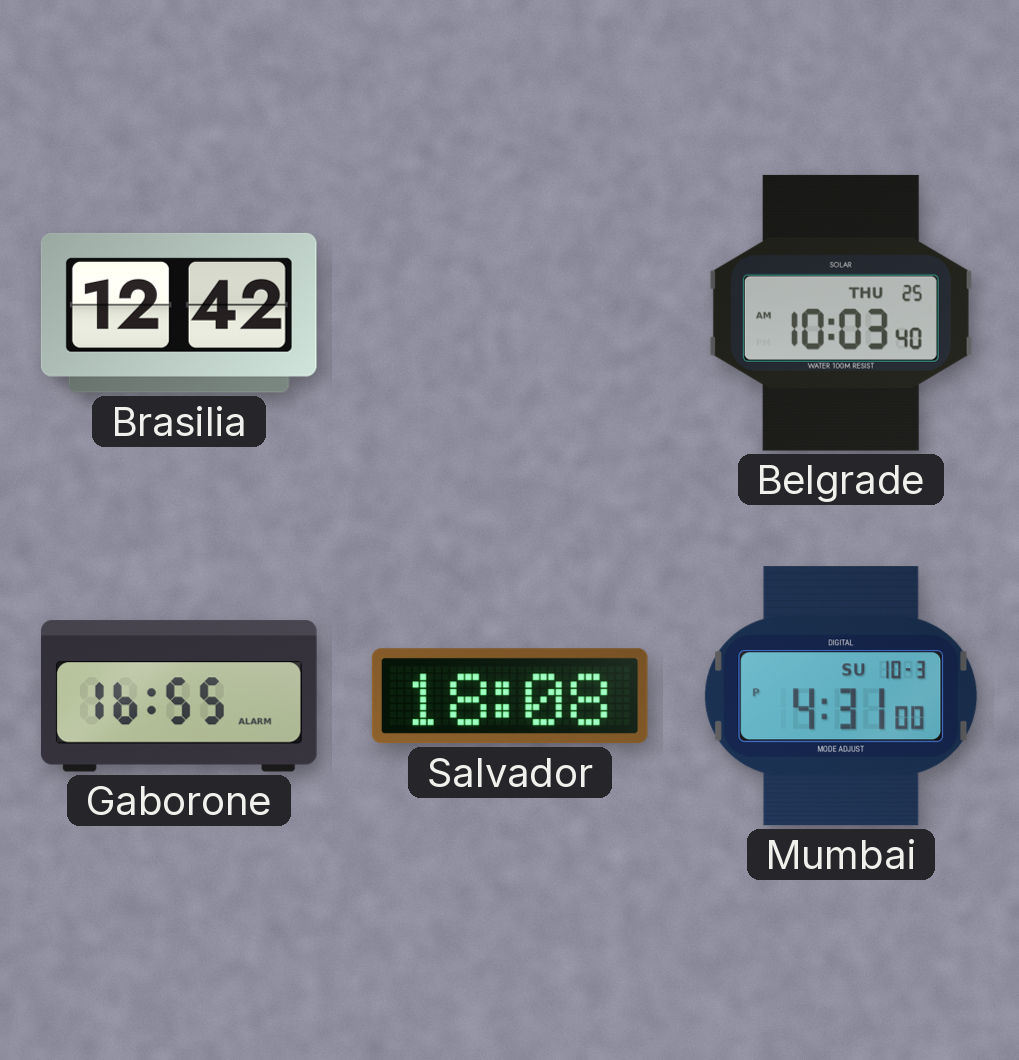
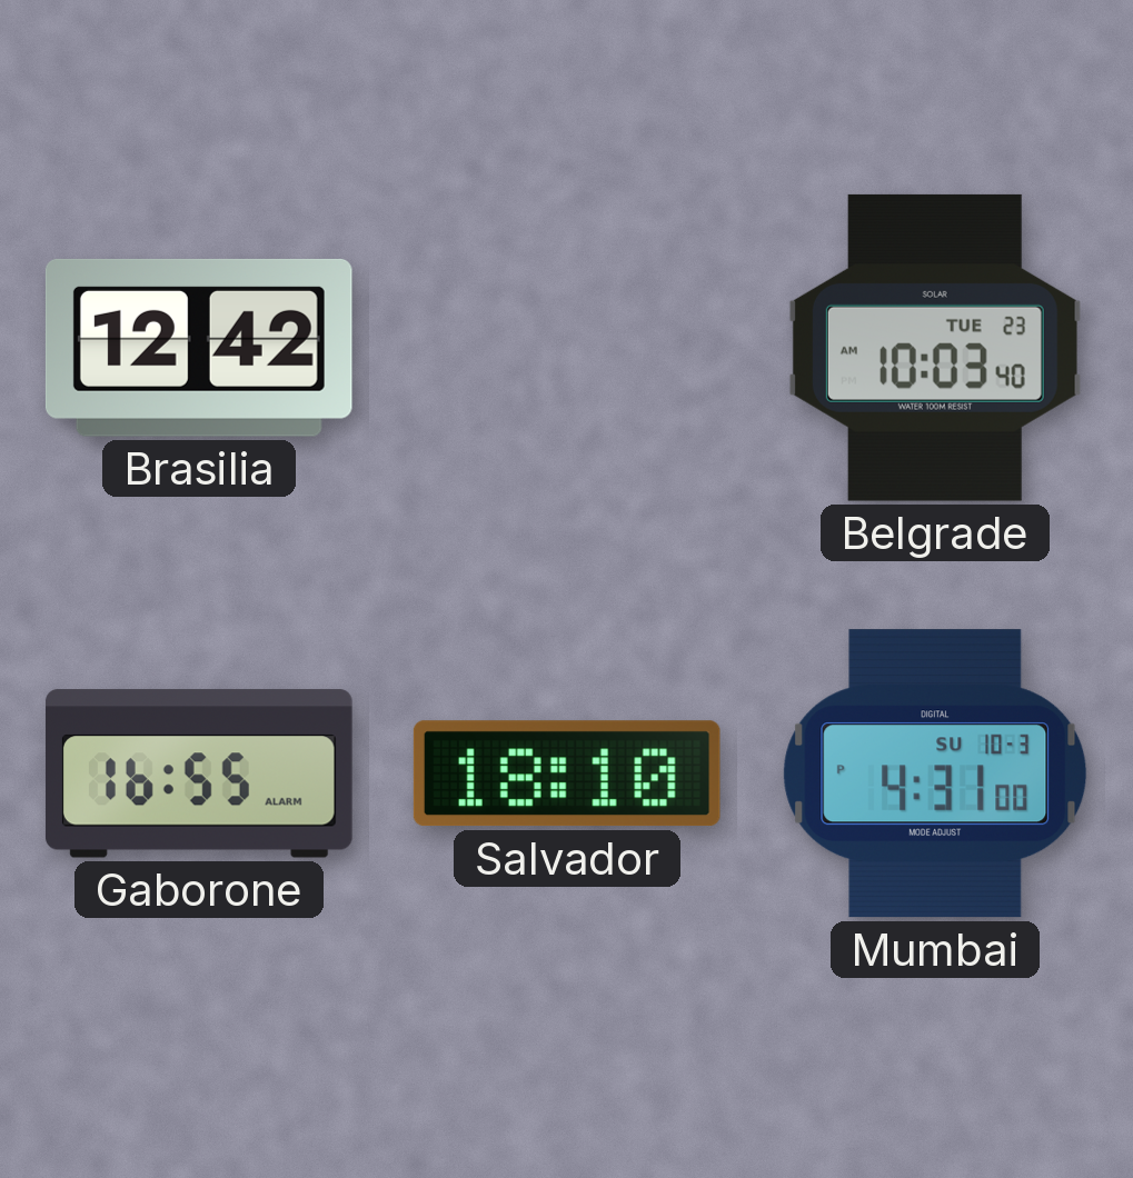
Belgrade date: THU 25 -> TUE 23 (935, 348)
Salvador: 18:08 -> 18:10 (567, 773)
